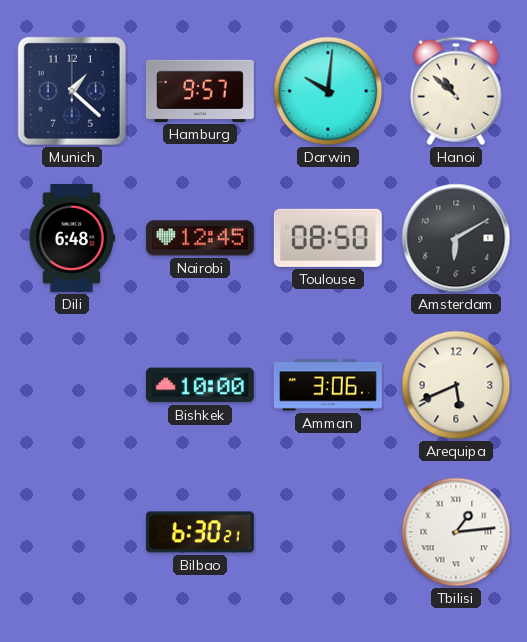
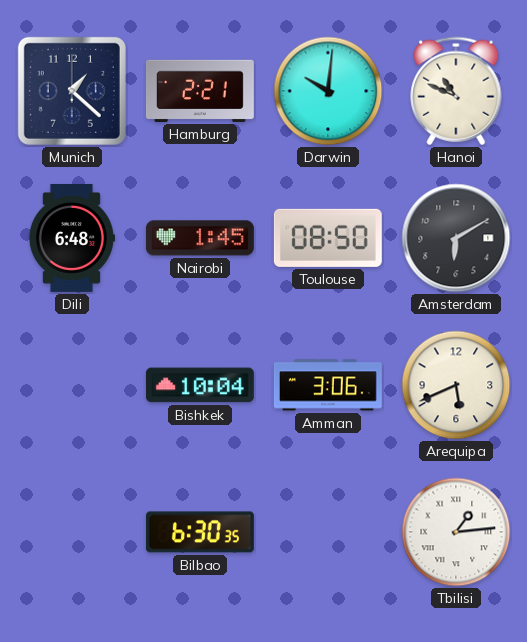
Hamburg: 9:57 -> 2:21 (200, 91)
Hanoi: 10:52 -> 10:49 (456, 91)
Nairobi: 12:45 -> 1:45 (200, 238)
Bishkek: 10:00 -> 10:04 (200, 385)
Bilbao: 6:30:21 -> 6:30:35 (200, 532)
